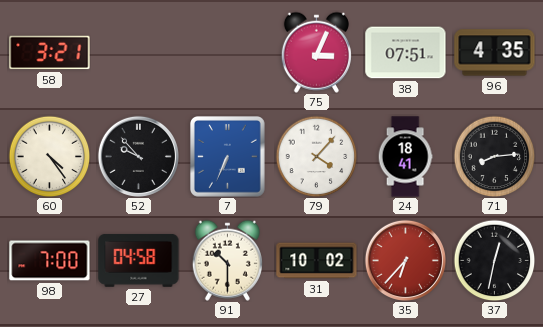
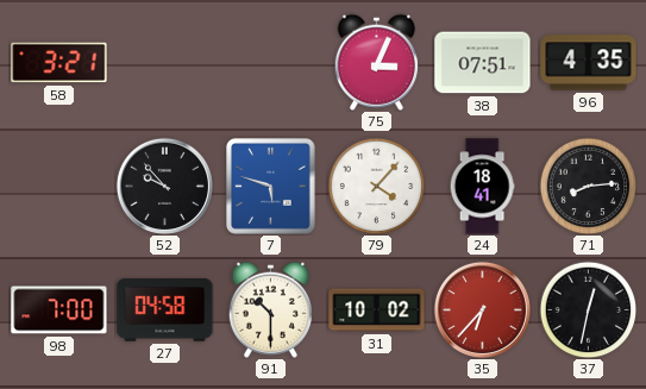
60: 4:24 -> none (49, 156)
7: 6:34 -> 5:48 (271, 187)
